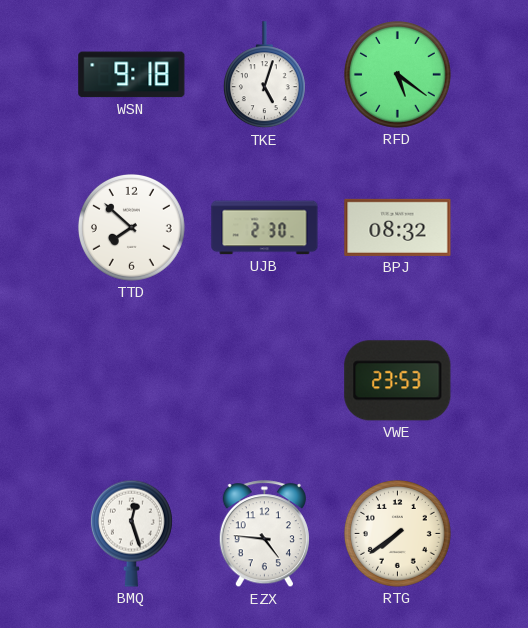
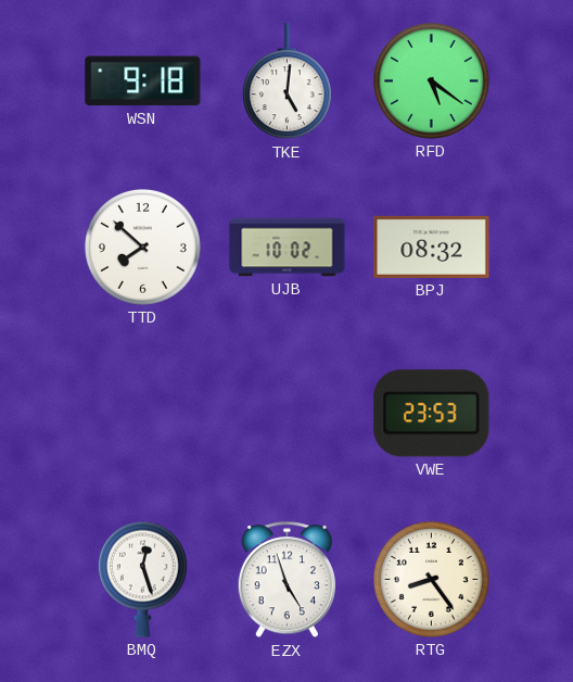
TKE: 5:03 -> 5:01 (286, 81)
UJB: 2:30 -> 10:02 (288, 248)
EZX: 4:46 -> 4:57 (286, 580)
RTG: 7:39 -> 8:24 (431, 579)
